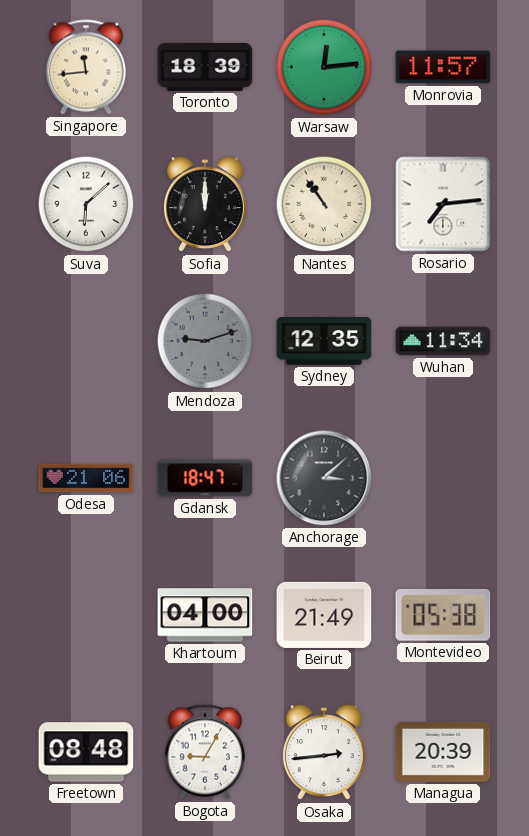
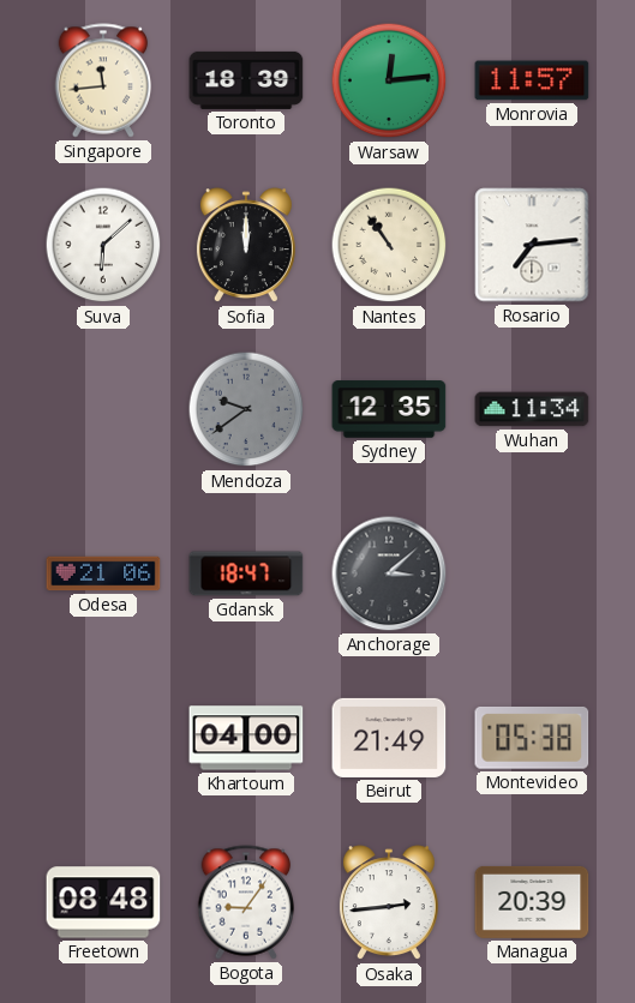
Mendoza: 9:12 -> 9:39 (246, 409)
Bogota: 9:05 -> 9:06 (246, 902)
